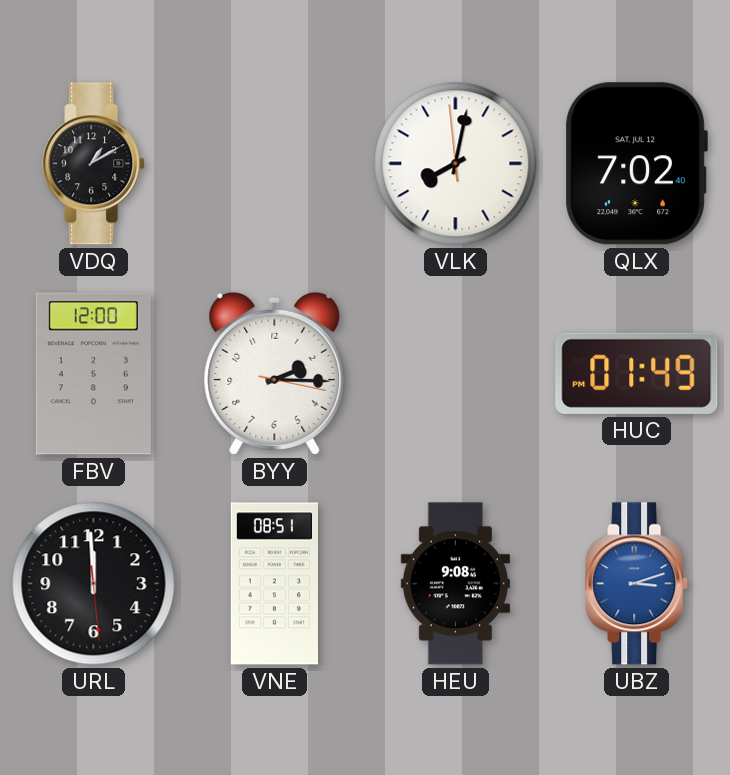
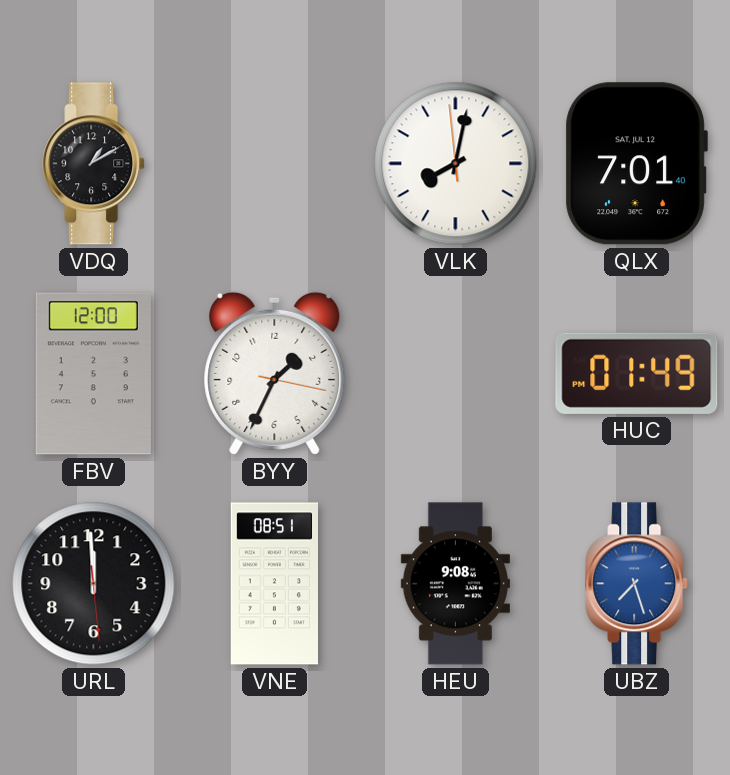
QLX: 7:02 -> 7:01 (636, 164)
BYY: 2:15 -> 1:34 (275, 373)
UBZ: 3:12 -> 7:27 (637, 584)
